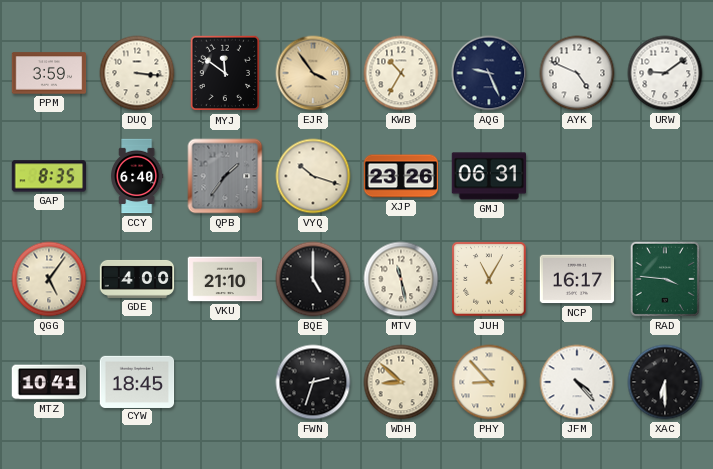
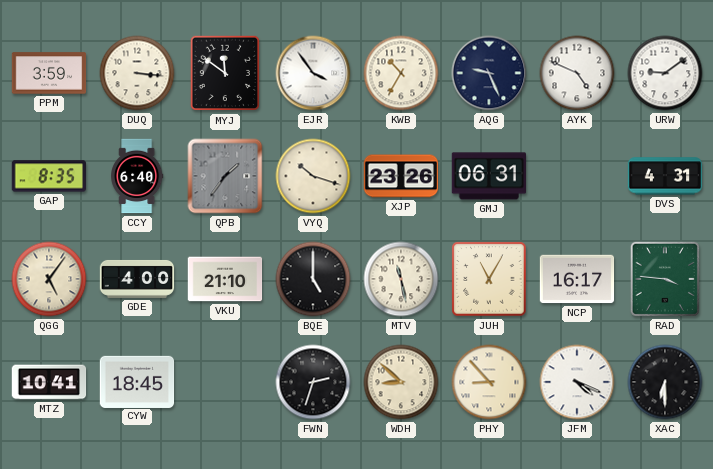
EJR dial: champagne -> white (313, 73)
DVS: none -> 4:31 (665, 176)
JFM: 4:23 -> 4:19 (577, 382)
